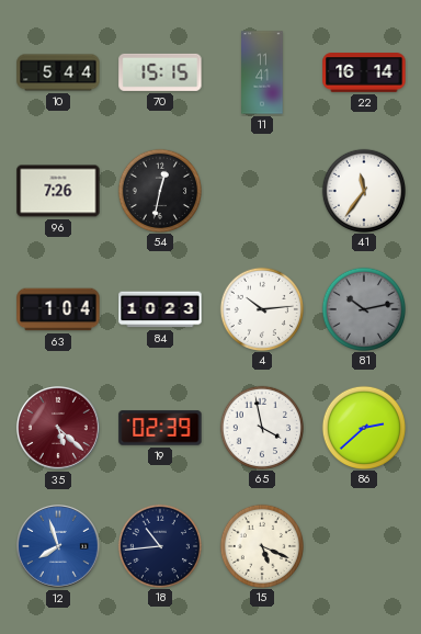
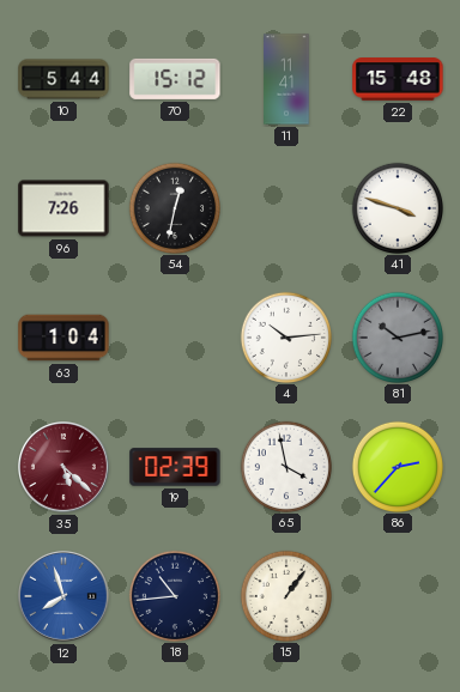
70: 15:15 -> 15:12 (175, 79)
22: 16:14 -> 15:48 (398, 79)
41: 11:36 -> 3:48 (397, 207)
84: 10:23 -> none (160, 309)
86: 2:38 -> 2:37 (397, 466)
15: 5:19 -> 1:06 (285, 595)
